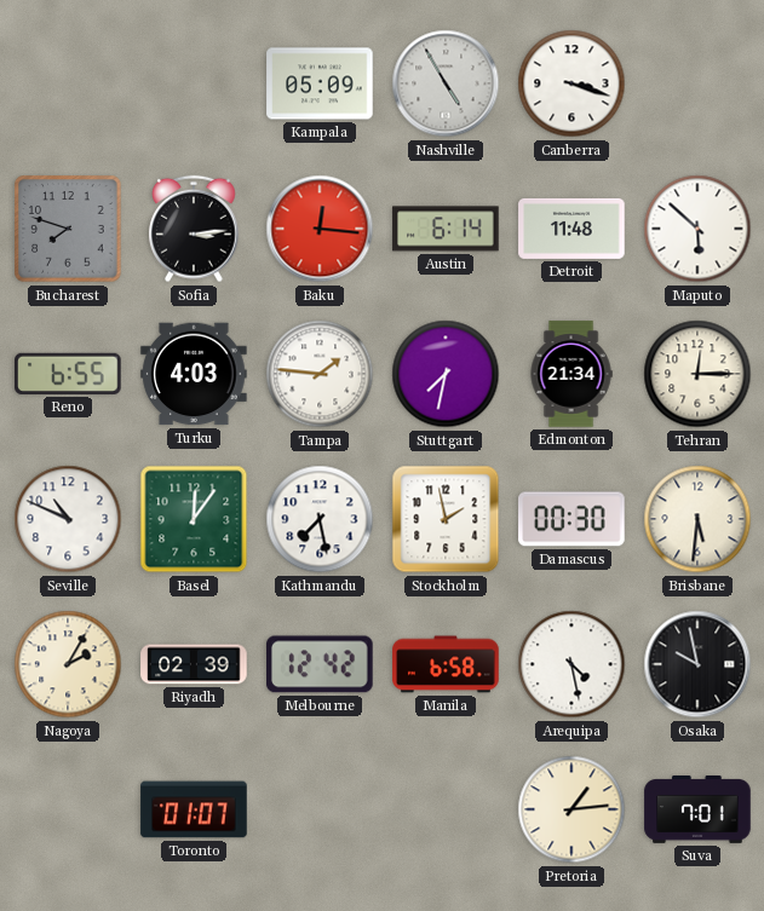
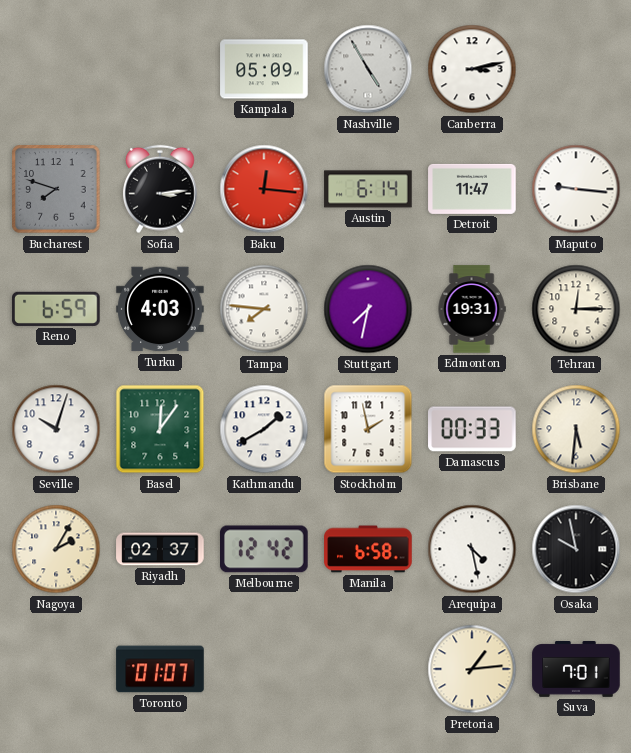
Canberra: 3:18 -> 3:13 (472, 69)
Detroit: 11:48 -> 11:47 (472, 189)
Maputo: 5:52 -> 9:16 (576, 189)
Reno: 6:55 -> 6:59 (56, 309)
Tampa: 1:46 -> 7:46 (264, 309)
Edmonton: 21:34 -> 19:31 (472, 309)
Seville: 10:49 -> 10:03 (56, 429)
Kathmandu: 7:28 -> 1:40 (264, 429)
Damascus: 00:30 -> 00:33 (472, 429)
Riyadh: 02:39 -> 02:37 (160, 549)
